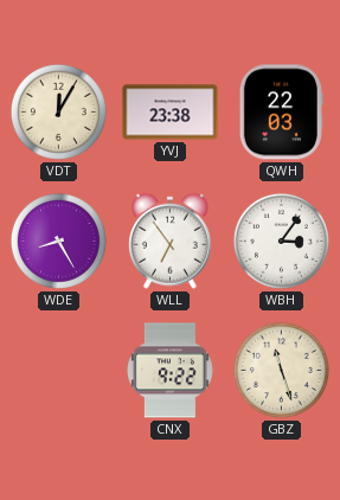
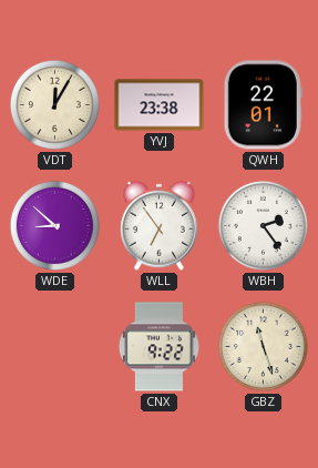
QWH: 22:03 -> 22:01 (263, 105)
WDE: 8:25 -> 8:52 (54, 225)
WBH: 3:06 -> 2:24 (263, 225)
